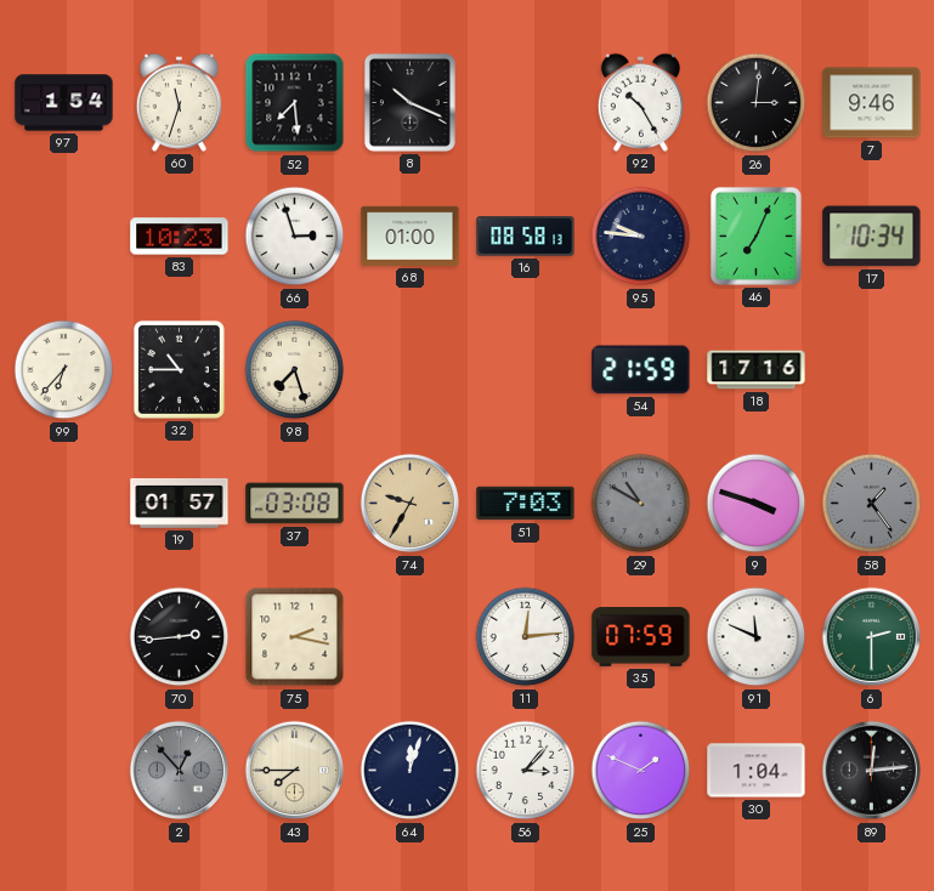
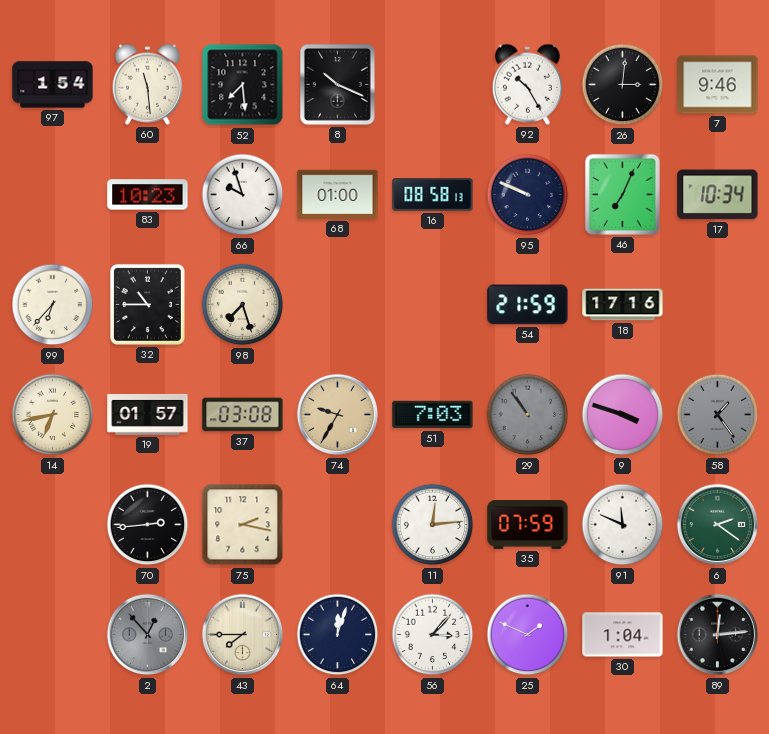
60: 11:33 -> 11:29 (147, 84)
66: 2:57 -> 9:57 (243, 195)
95: 9:46 -> 9:49 (528, 195)
14: none -> 6:43 (53, 415)
29: 10:50 -> 10:54 (528, 415)
6: 2:30 -> 2:21 (718, 525)
